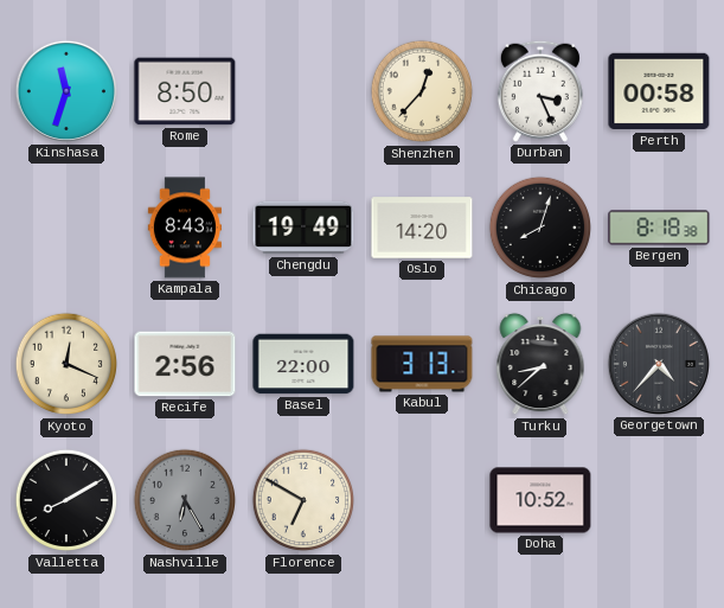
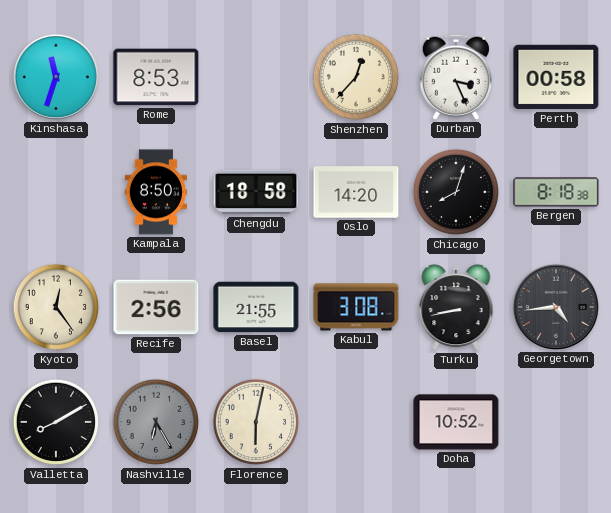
Rome: 8:50 -> 8:53 (156, 77)
Kampala: 8:43 -> 8:50 (156, 192)
Chengdu: 19:49 -> 18:58 (256, 192)
Kyoto: 12:19 -> 12:24 (56, 307)
Basel: 22:00 -> 21:55 (256, 307)
Kabul: 3:13 -> 3:08 (356, 307)
Turku: 8:38 -> 8:43 (456, 307)
Georgetown: 4:37 -> 4:44 (556, 307)
Florence: 6:50 -> 6:02 (256, 422)
